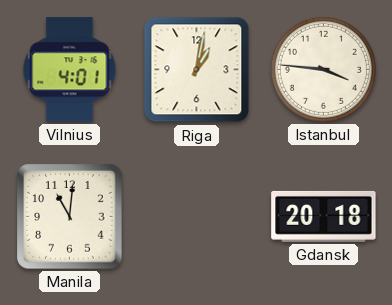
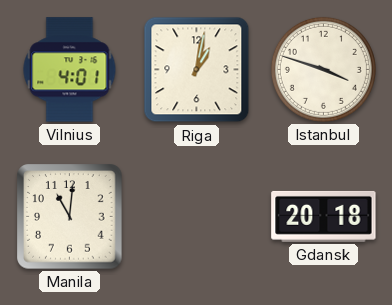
Istanbul: 3:46 -> 3:48 (323, 69)
